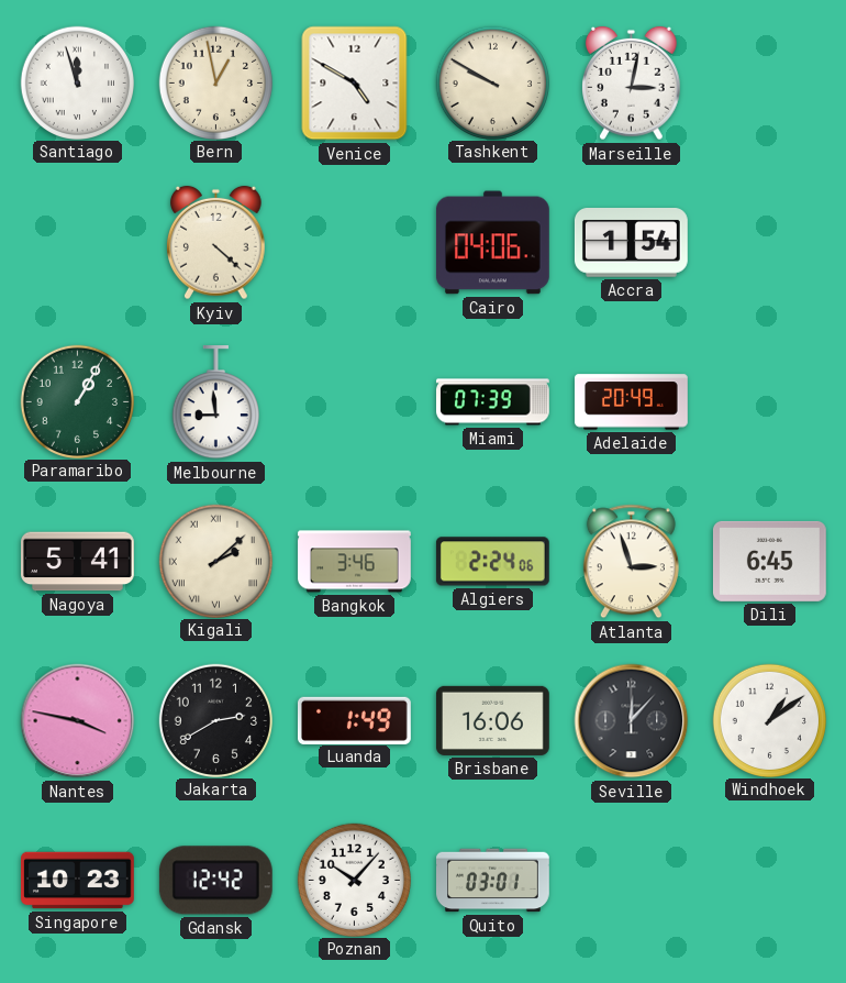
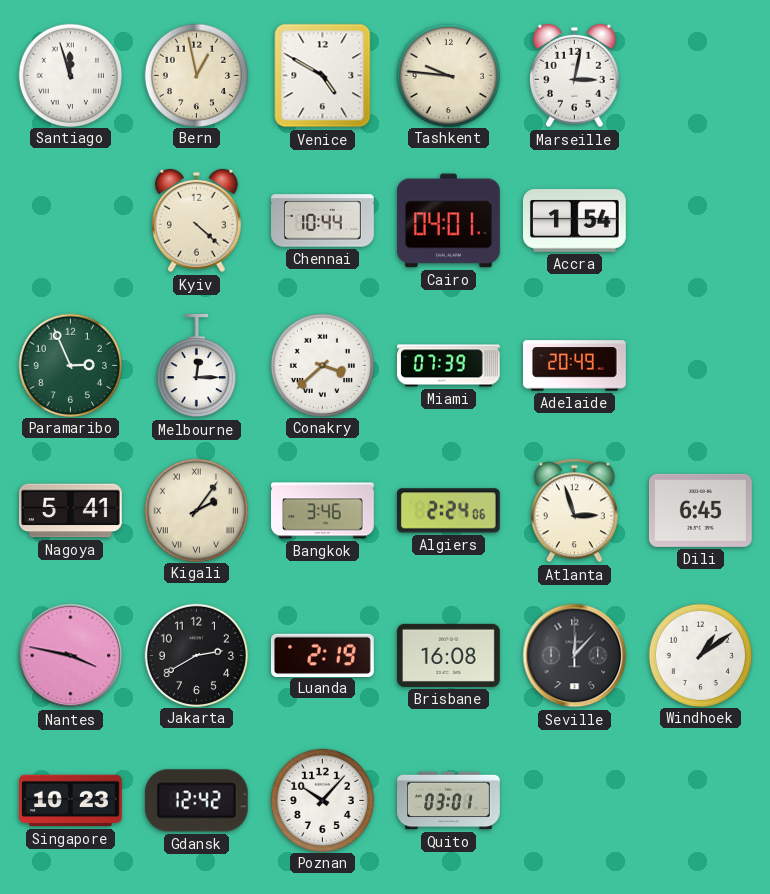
Tashkent: 9:50 -> 9:46 (448, 75)
Chennai: none -> 10:44 (323, 221)
Cairo: 04:06 -> 04:01 (448, 221)
Paramaribo: 1:05 -> 2:56 (70, 365)
Melbourne: 8:59 -> 12:15 (196, 366)
Conakry: none -> 3:38 (322, 365)
Kigali: 2:08 -> 2:06 (196, 510)
Luanda: 1:49 -> 2:19 (323, 655)
Brisbane: 16:06 -> 16:08 (449, 655)
